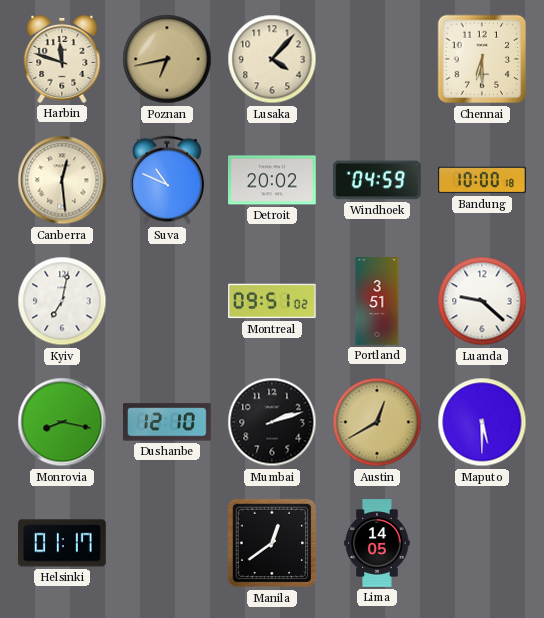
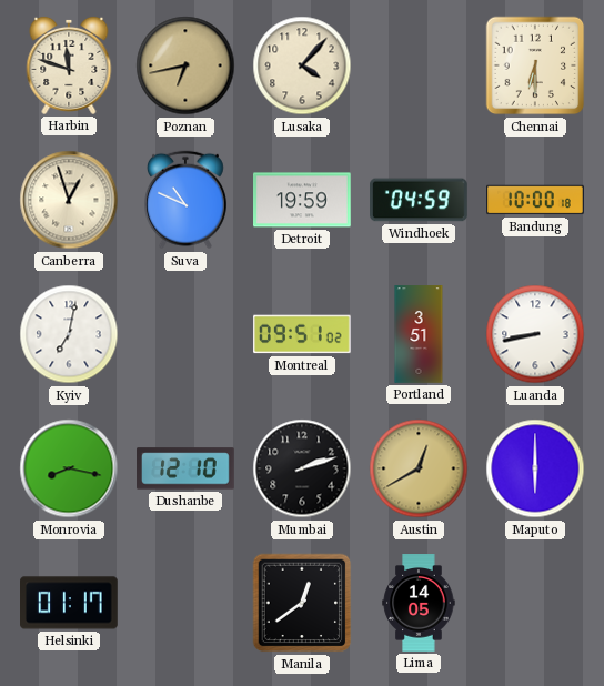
Canberra: 12:29 -> 12:57 (69, 200)
Detroit: 20:02 -> 19:59 (303, 200)
Luanda: 9:22 -> 8:43 (535, 334)
Maputo: 5:30 -> 6:00 (535, 468)
